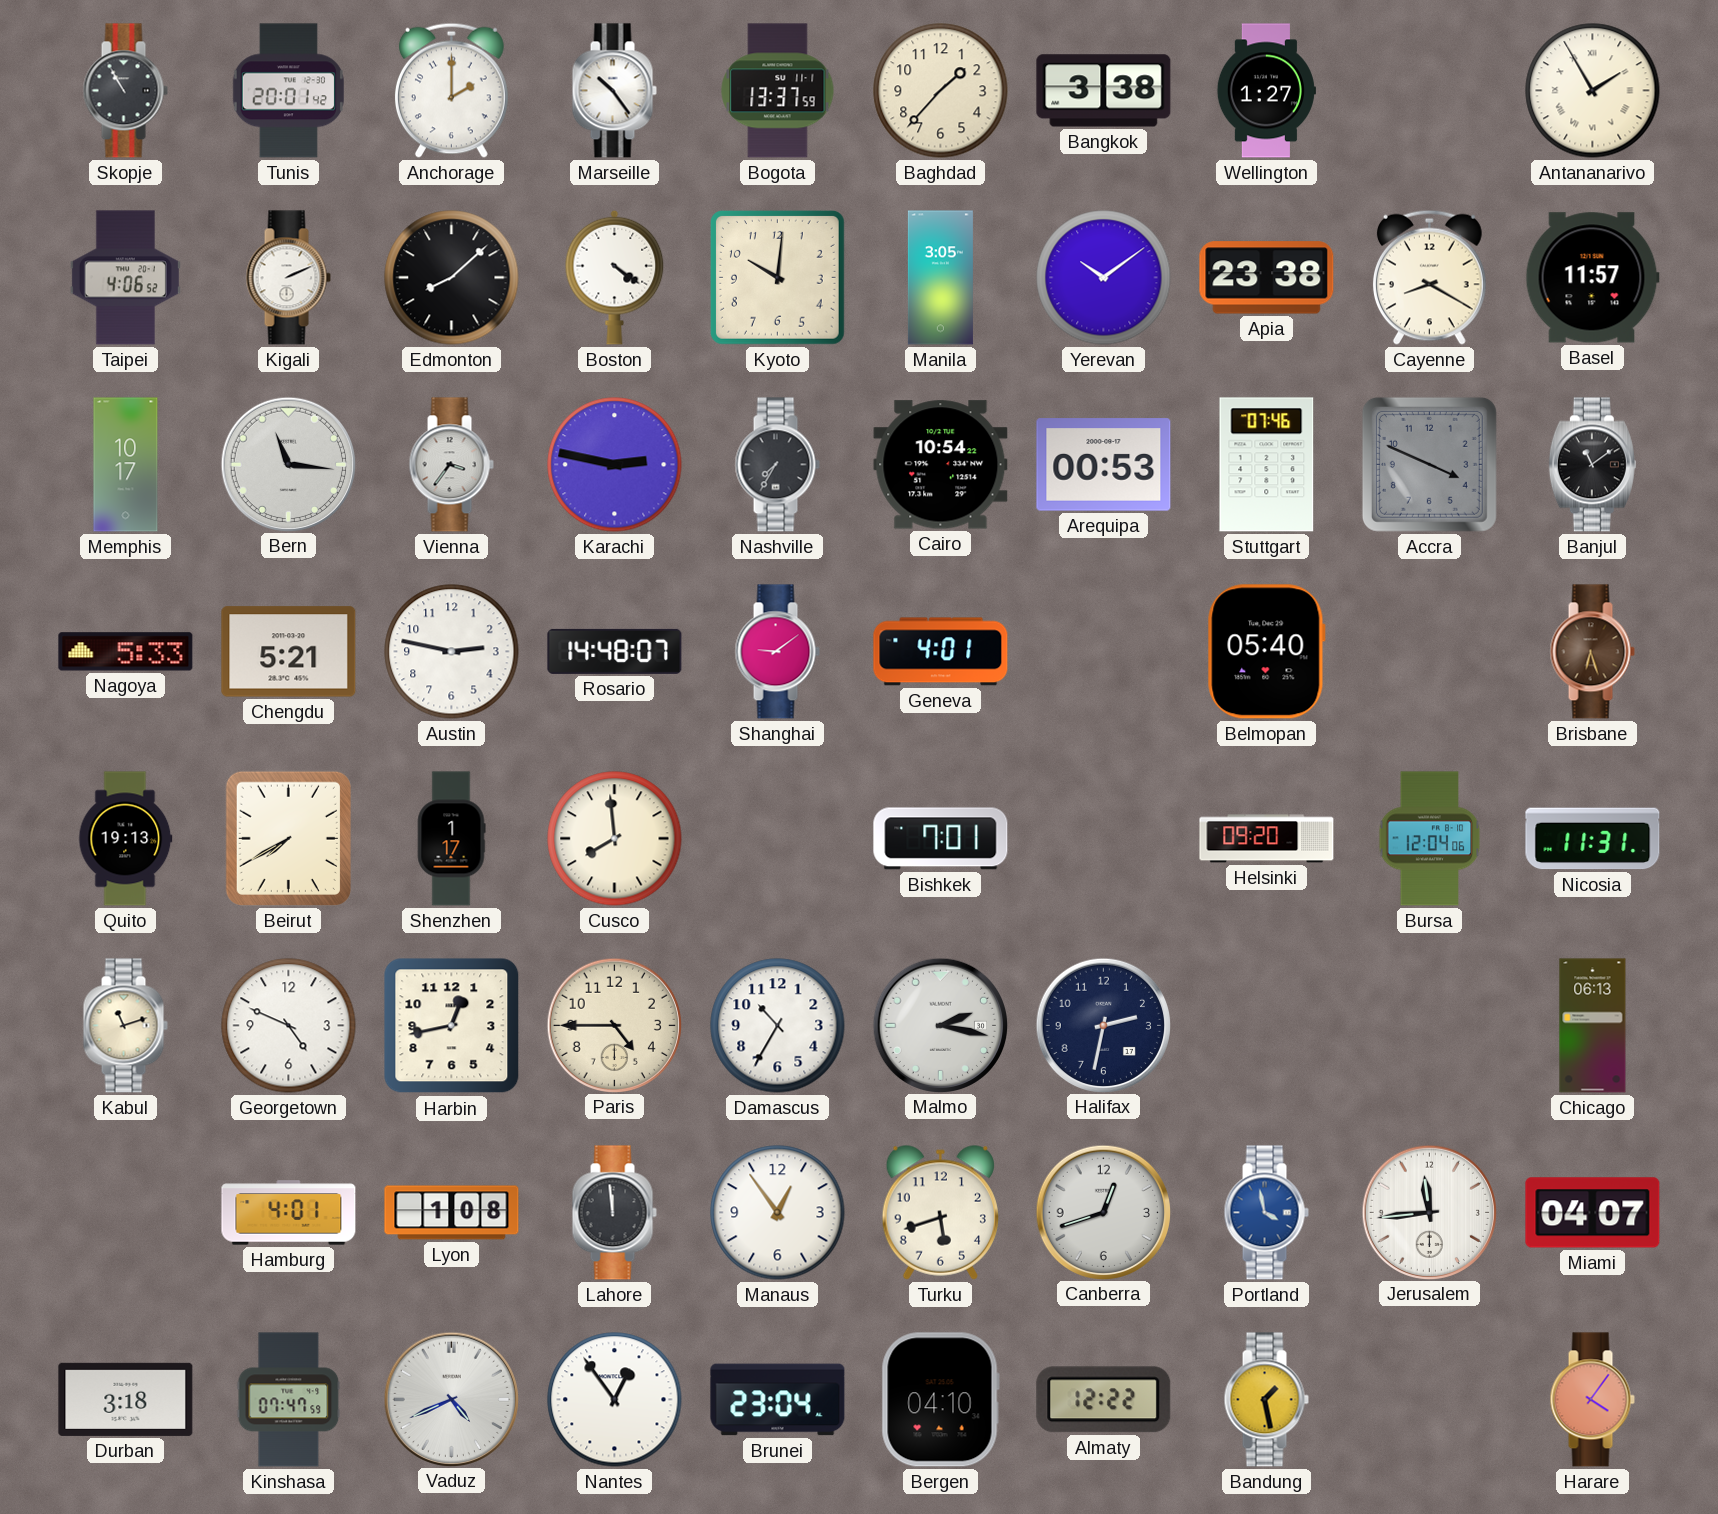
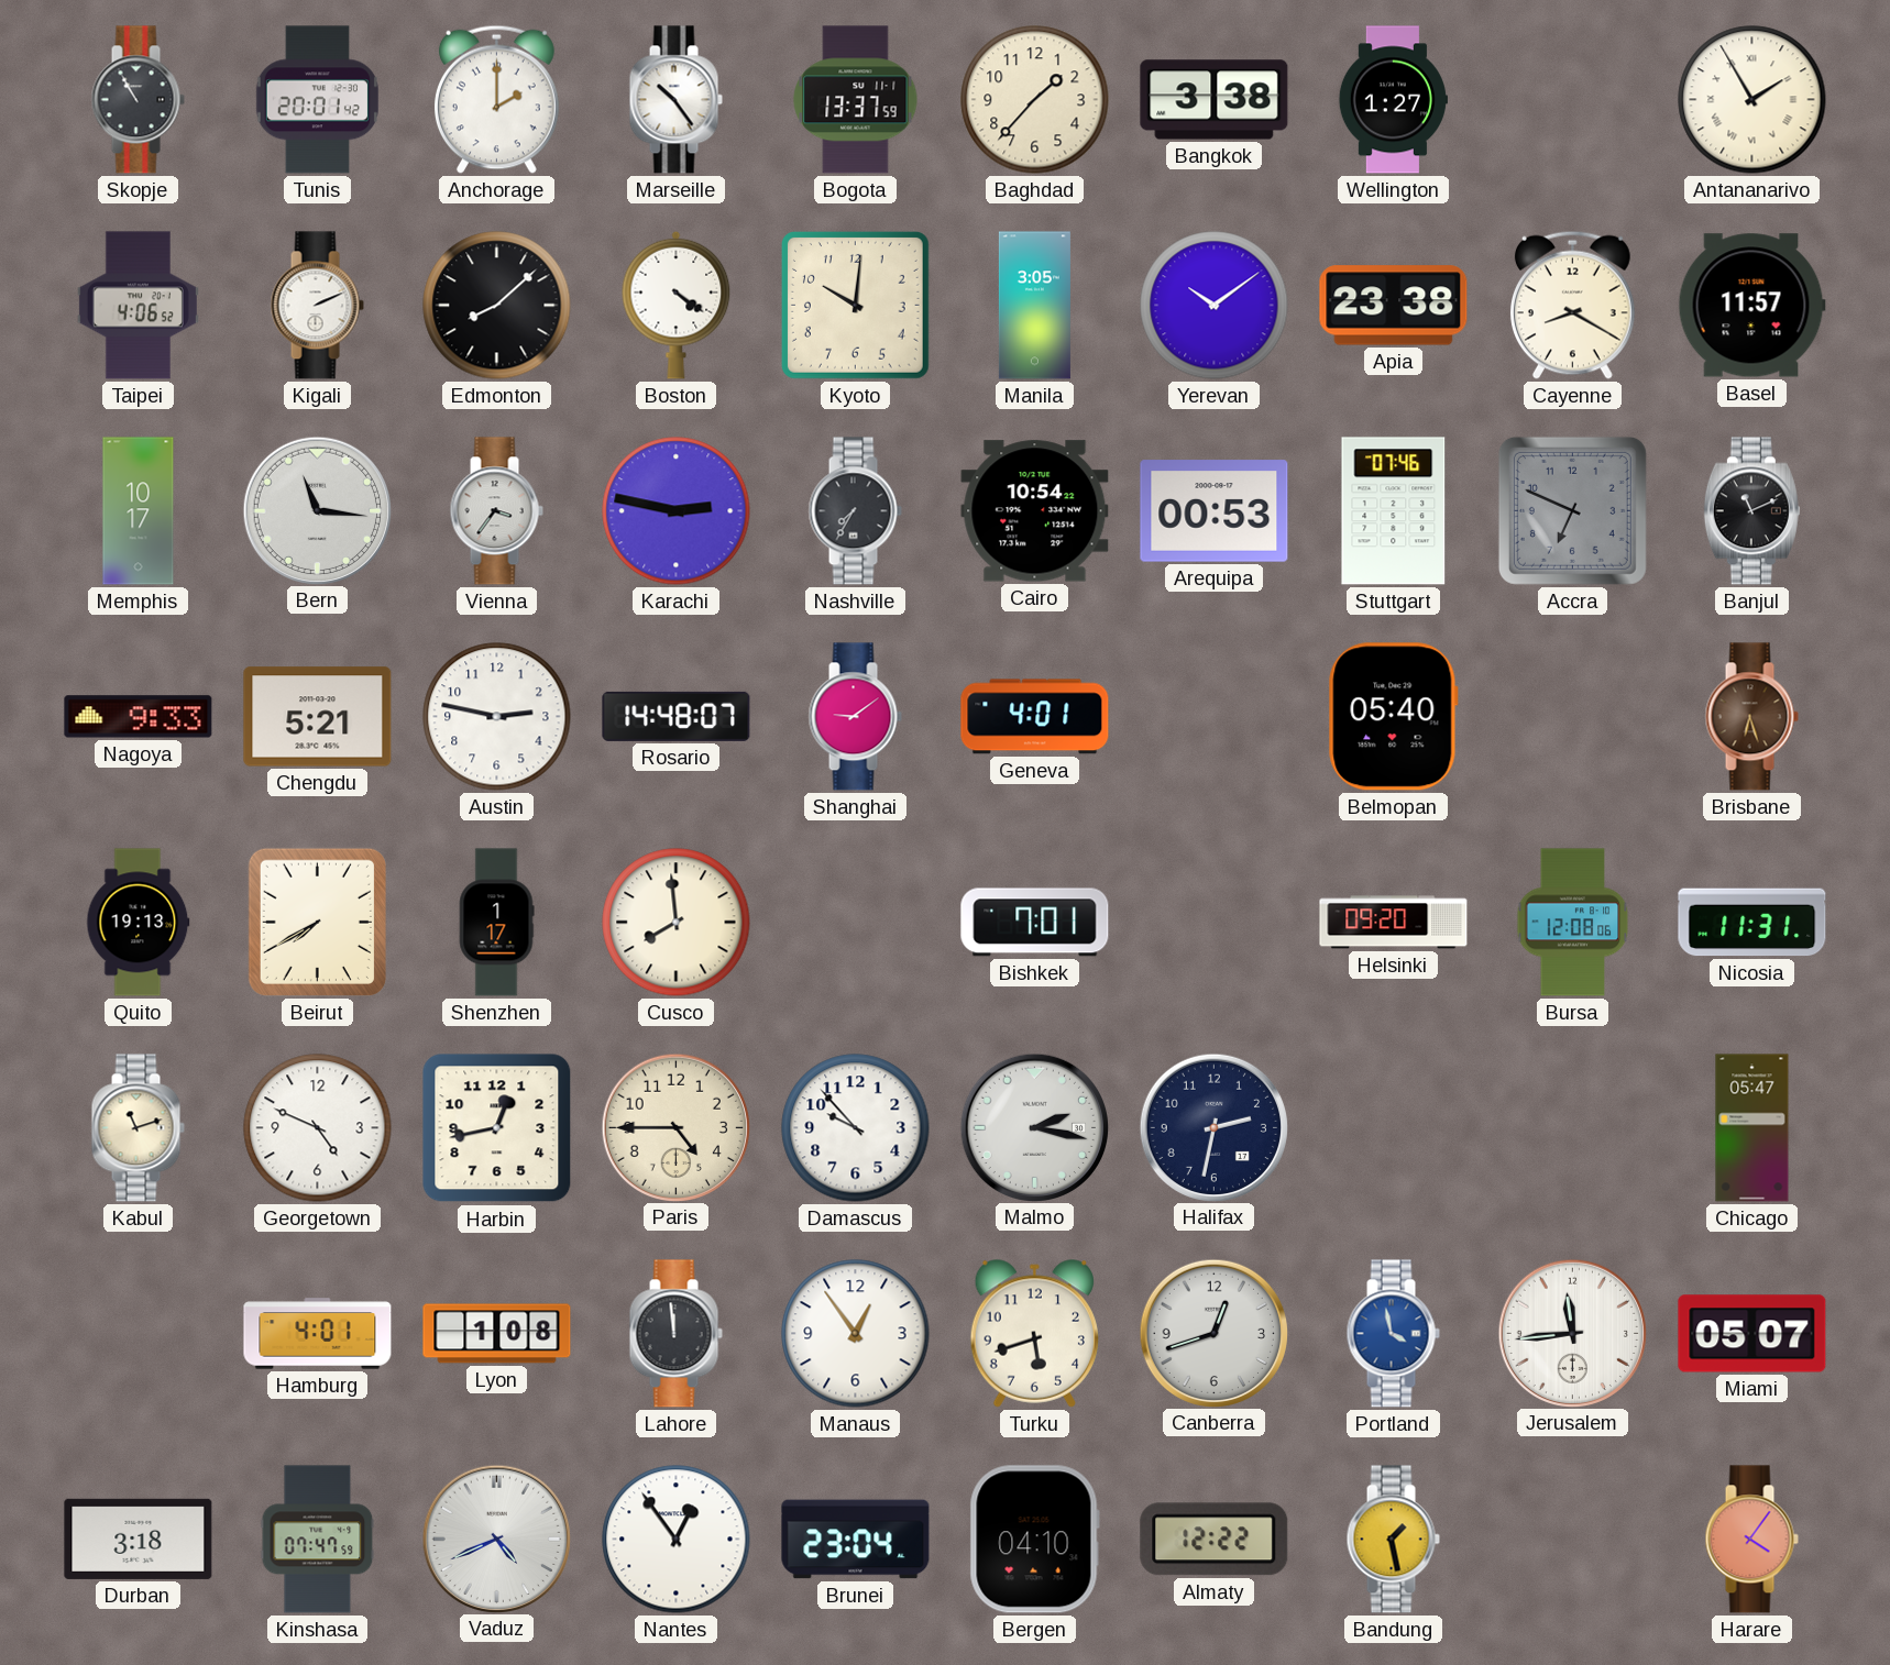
Accra: 3:49 -> 6:49 (1572, 510)
Banjul: 11:09 -> 11:11 (1751, 511)
Nagoya: 5:33 -> 9:33 (139, 717)
Bursa: 12:04 -> 12:08 (1573, 923)
Damascus: 10:35 -> 9:53 (856, 1128)
Chicago: 06:13 -> 05:47 (1752, 1128)
Miami: 04:07 -> 05:07 (1752, 1334)
